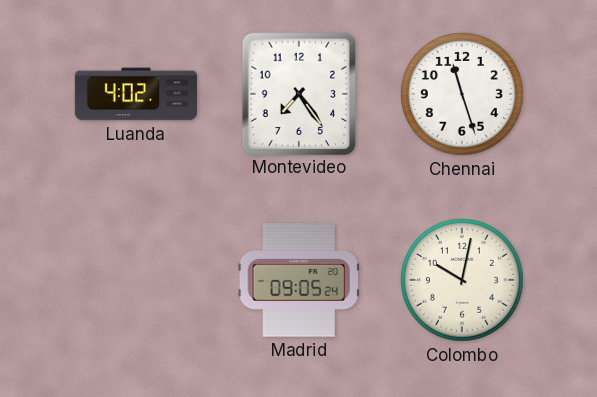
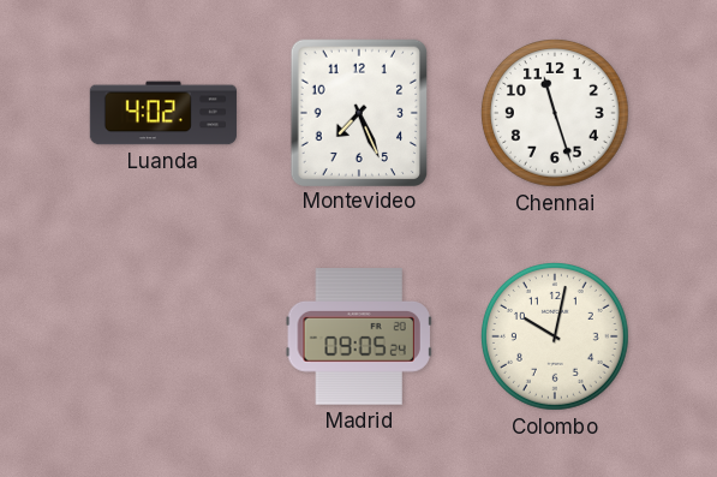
Montevideo: 7:24 -> 7:26 (358, 112)
